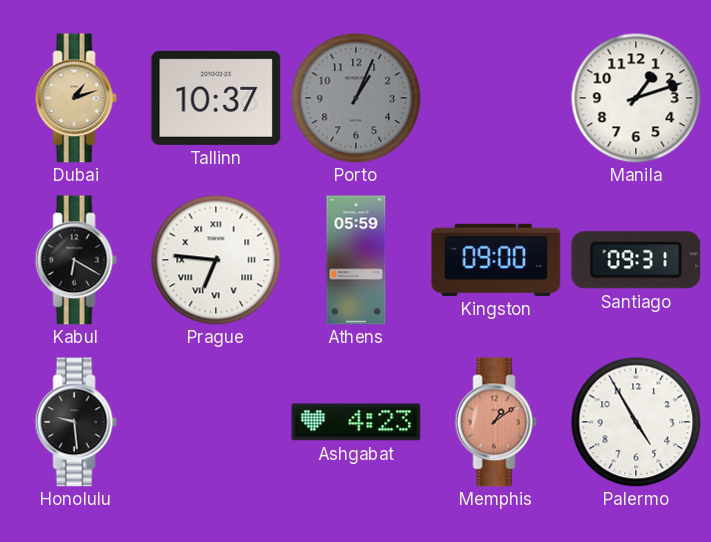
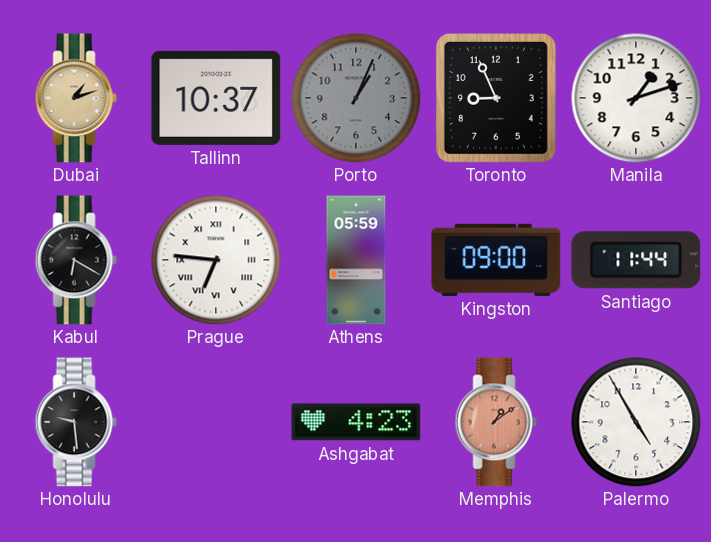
Toronto: none -> 8:56 (496, 98)
Santiago: 09:31 -> 11:44 (636, 260)
